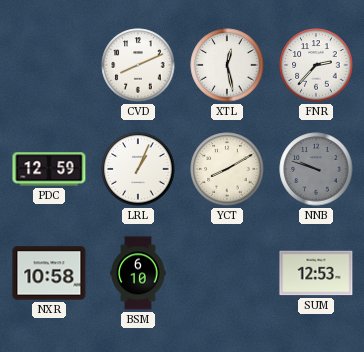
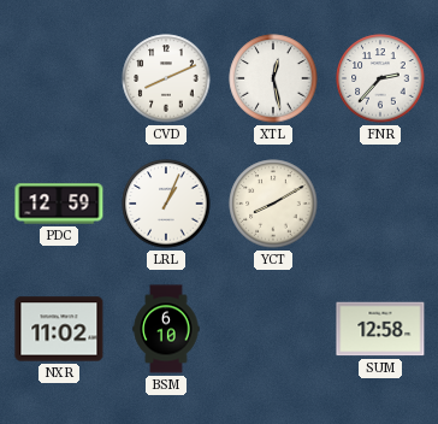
NNB: 9:48 -> none (316, 169)
NXR: 10:58 -> 11:02 (59, 329)
SUM: 12:53 -> 12:58 (380, 329)
